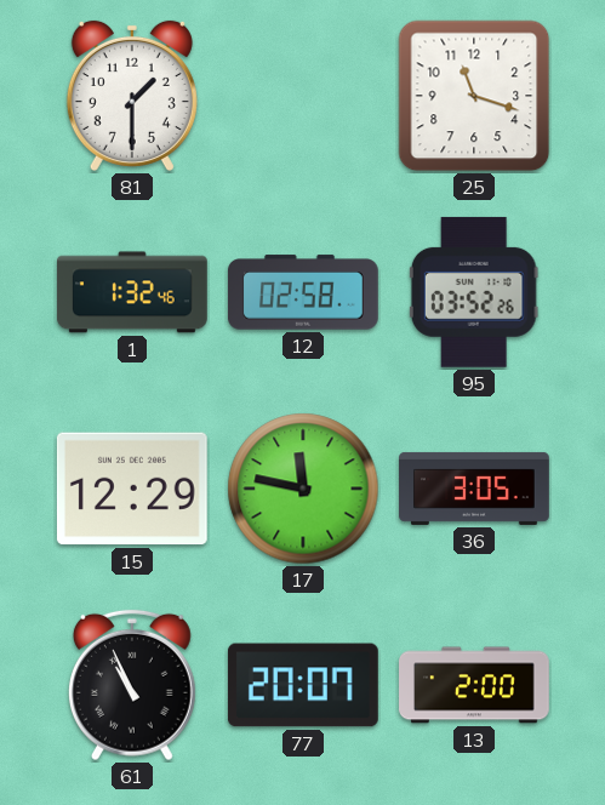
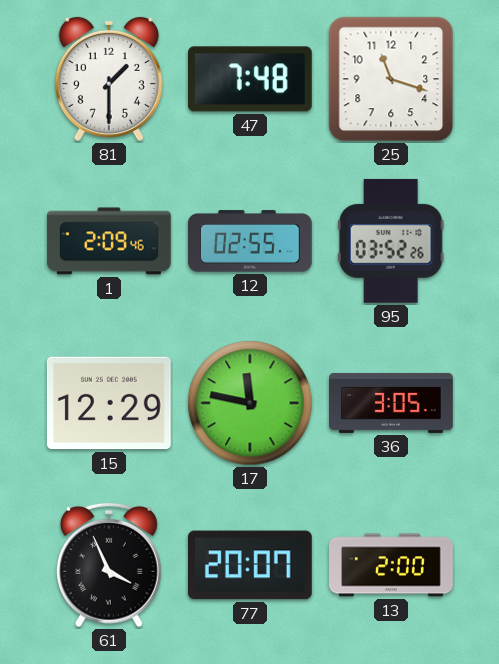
47: none -> 7:48 (250, 79)
1: 1:32 -> 2:09 (109, 241)
12: 02:58 -> 02:55 (250, 241)
61: 10:56 -> 3:56 (109, 565)
